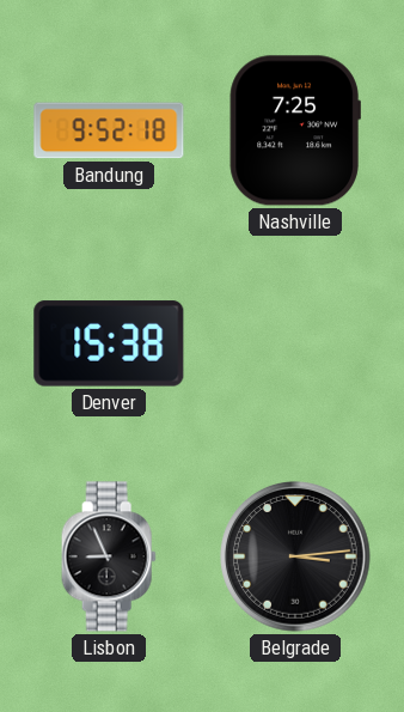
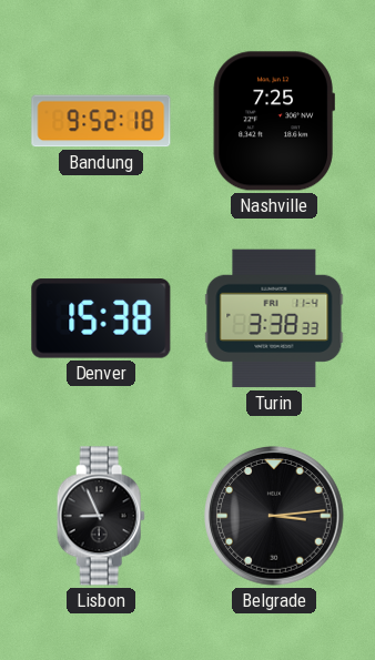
Turin: none -> 3:38 (274, 318)
